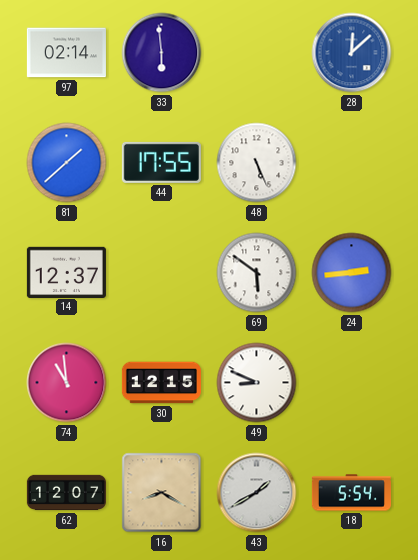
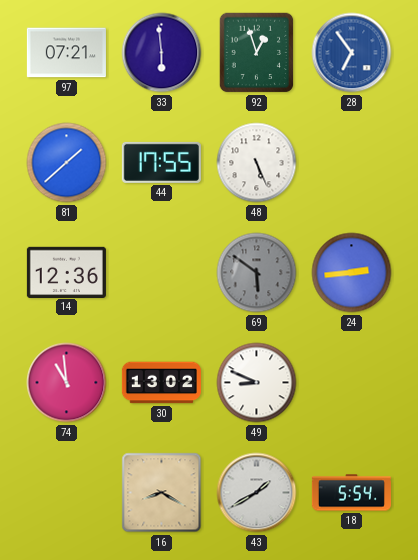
97: 02:14 -> 07:21 (66, 53)
92: none -> 12:57 (257, 53)
28: 12:08 -> 6:54 (352, 53)
14: 12:37 -> 12:36 (66, 272)
69 dial: white -> grey (257, 273)
30: 12:15 -> 13:02 (161, 383)
62: 12:07 -> none (66, 493)
